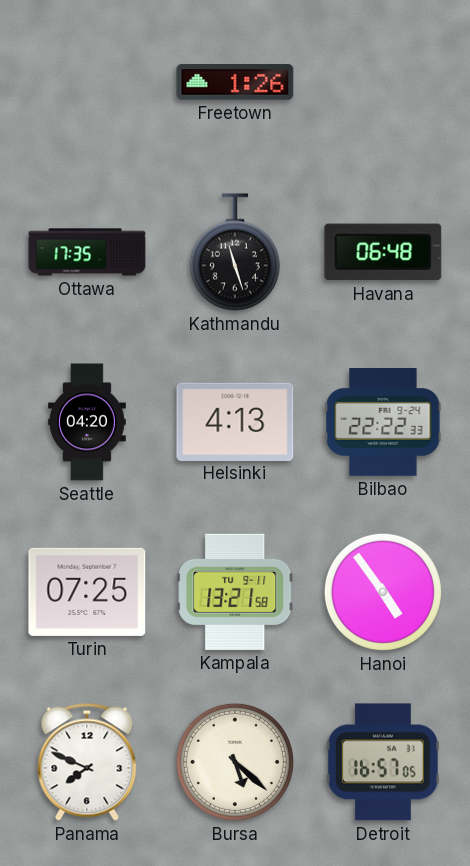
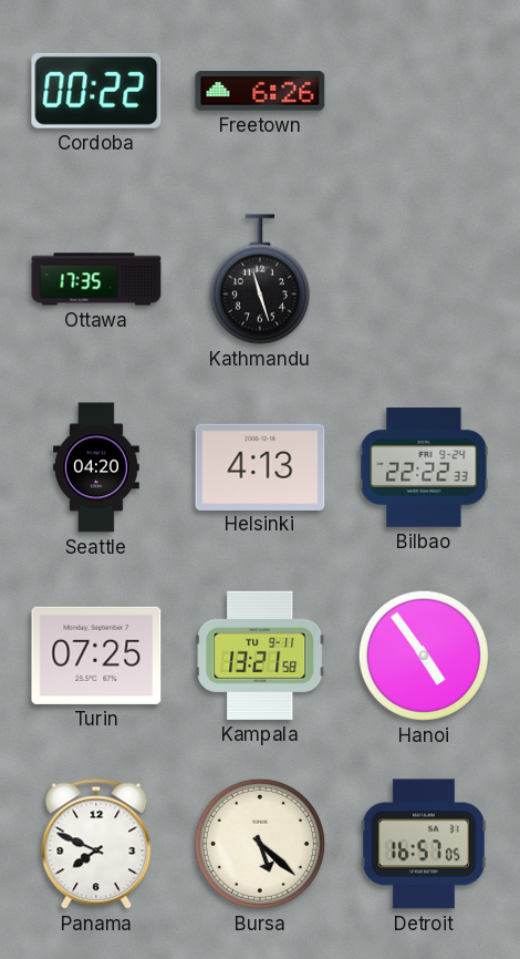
Cordoba: none -> 00:22 (96, 91)
Freetown: 1:26 -> 6:26 (260, 91)
Havana: 06:48 -> none (383, 252)
